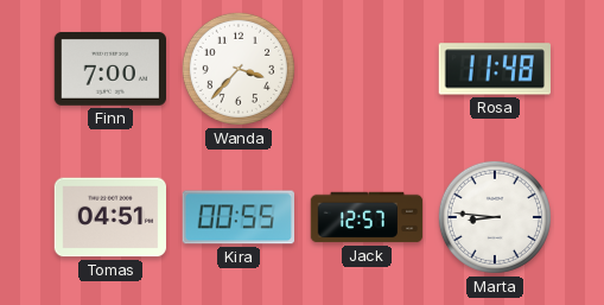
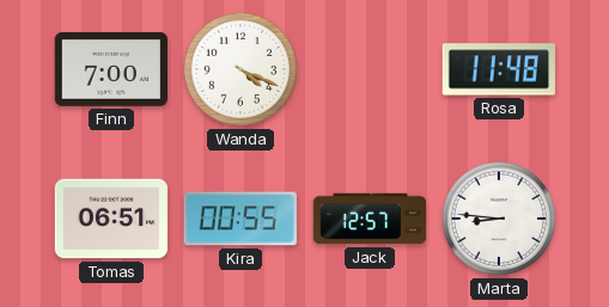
Wanda: 3:37 -> 4:19 (240, 69)
Tomas: 04:51 -> 06:51 (111, 219)
